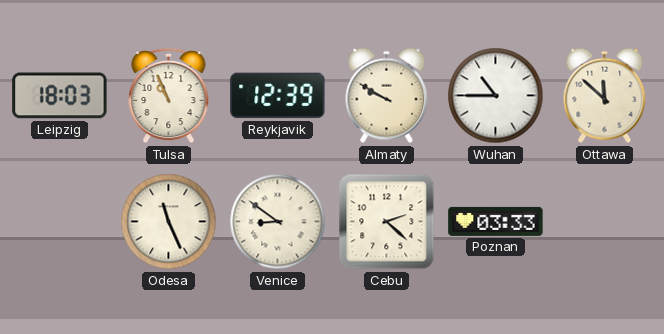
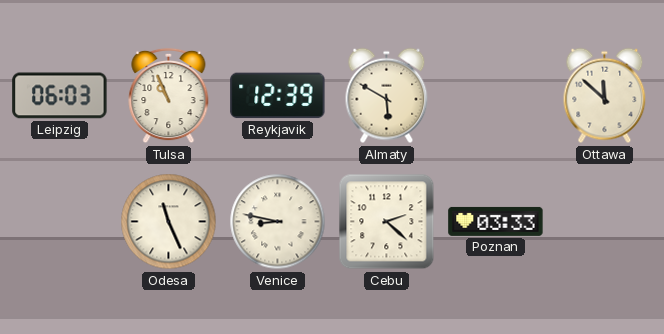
Leipzig: 18:03 -> 06:03 (60, 96)
Almaty: 9:50 -> 5:50 (387, 96)
Wuhan: 10:45 -> none (496, 96)
Venice: 8:51 -> 8:47 (278, 222)
